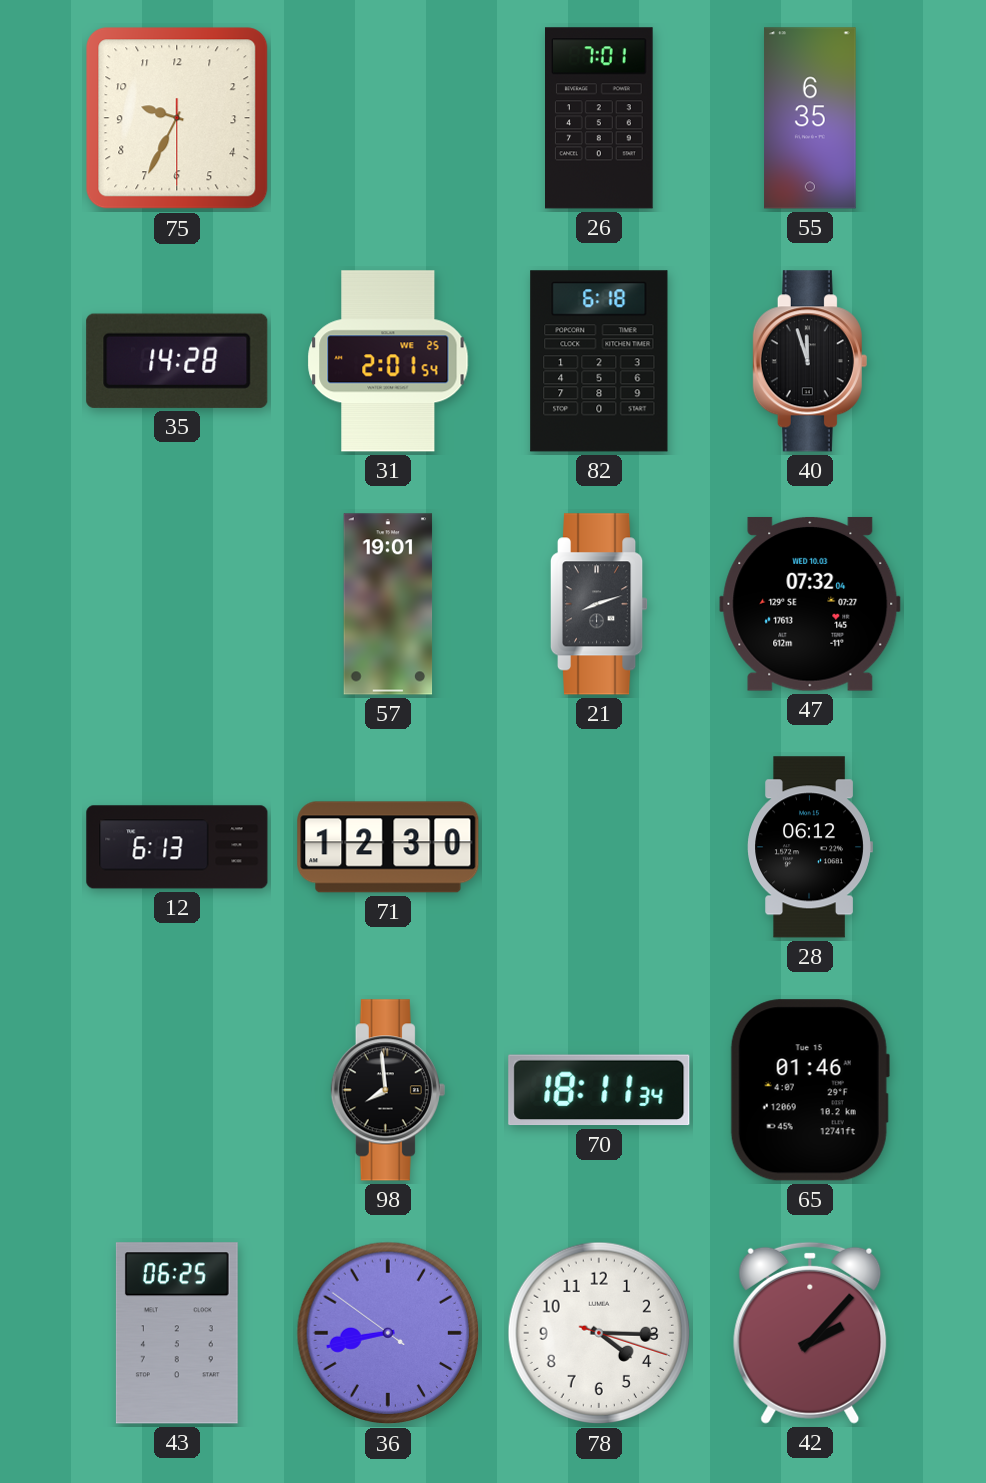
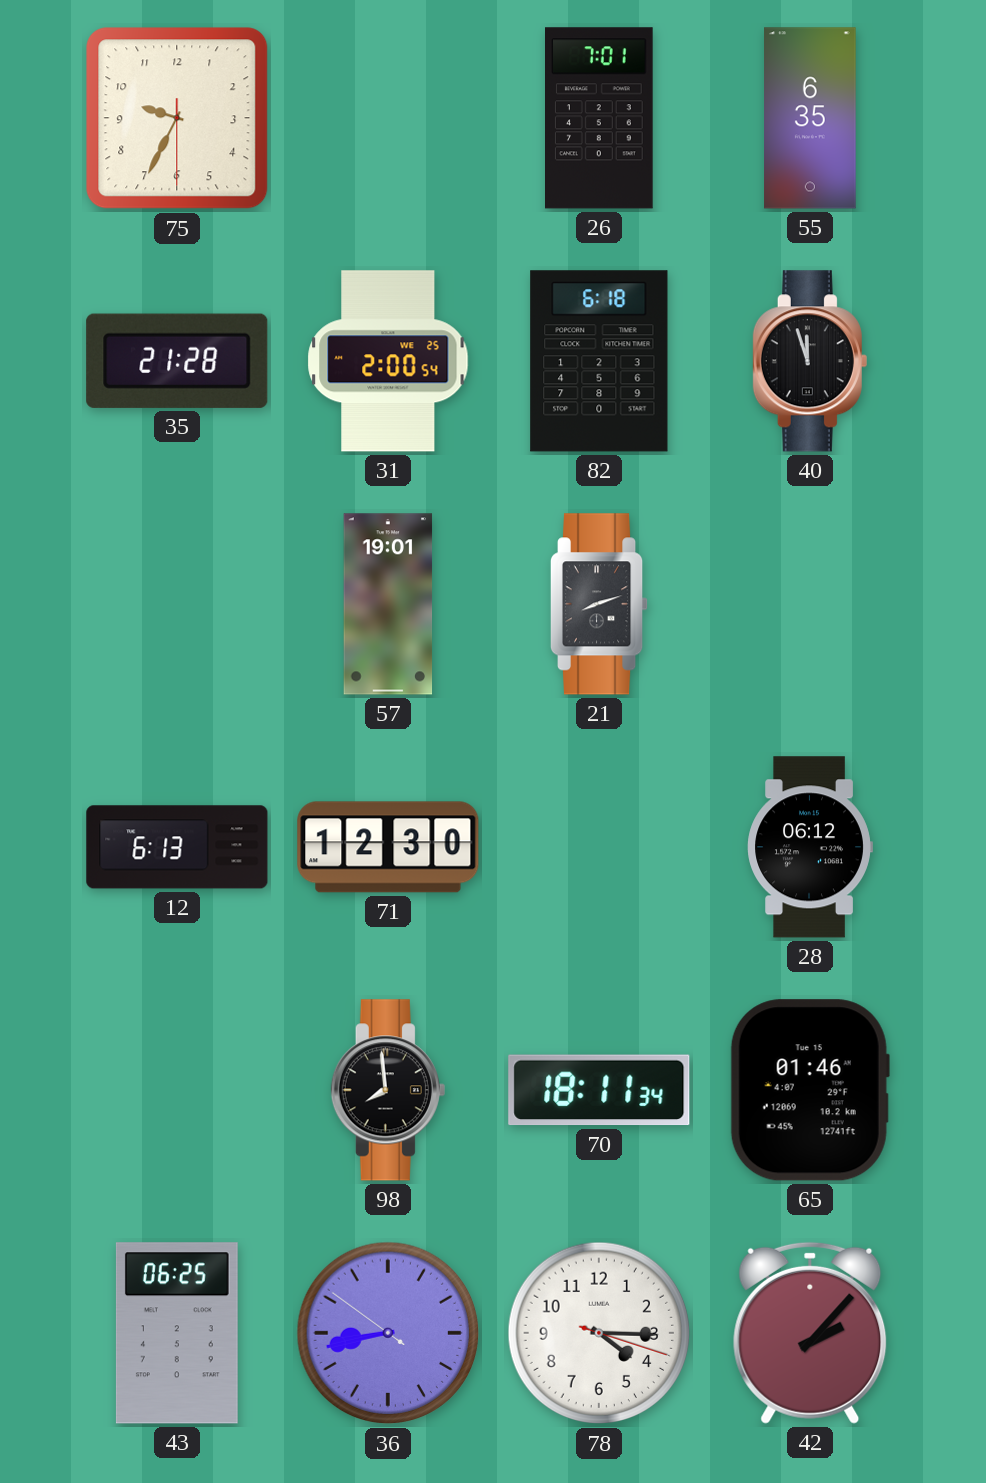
35: 14:28 -> 21:28 (177, 361)
31: 2:01 -> 2:00 (388, 361)
47: 07:32 -> none (810, 604)
